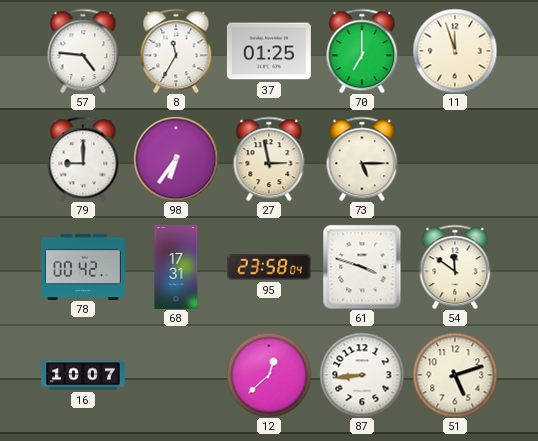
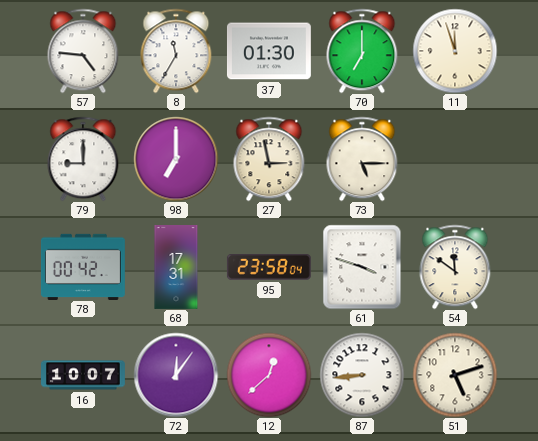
37: 01:25 -> 01:30 (269, 51)
98: 6:36 -> 7:00 (176, 159)
72: none -> 12:06 (176, 375)
